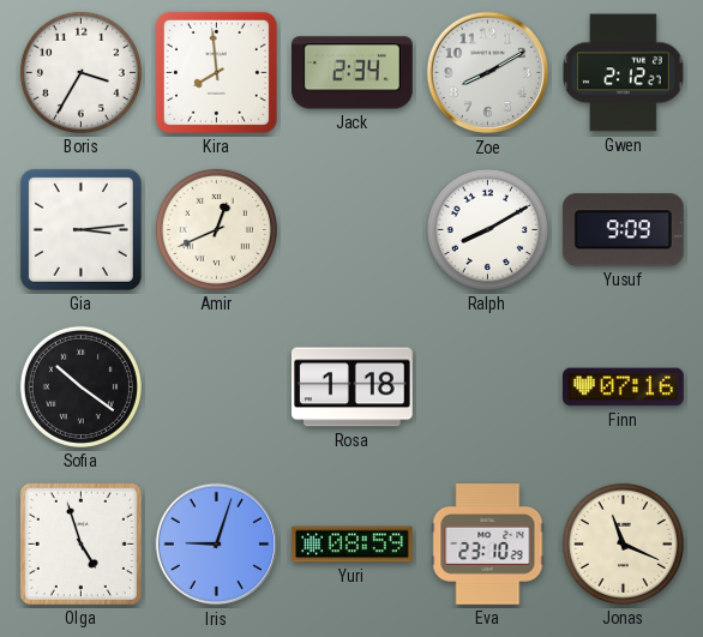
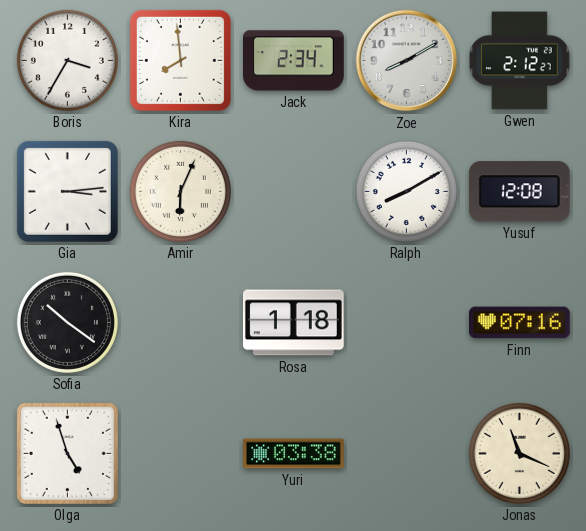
Amir: 12:41 -> 6:04 (180, 191)
Yusuf: 9:09 -> 12:08 (519, 192)
Iris: 9:03 -> none (217, 545)
Yuri: 08:59 -> 03:38 (294, 454)
Eva: 23:10 -> none (488, 545)
